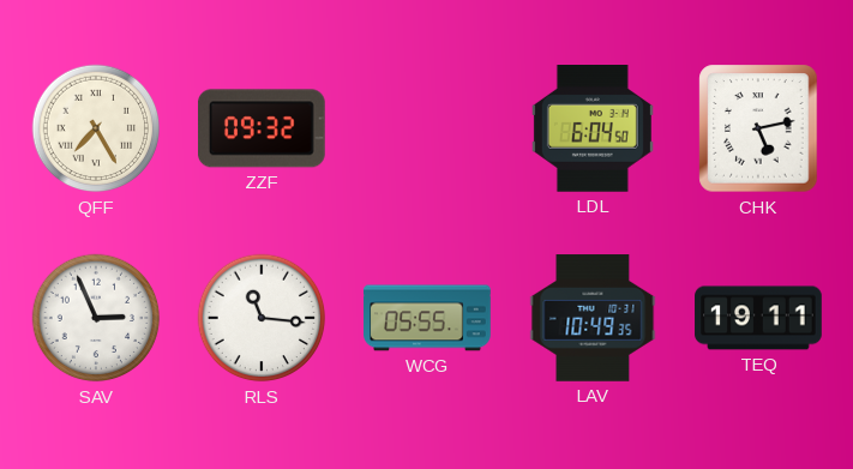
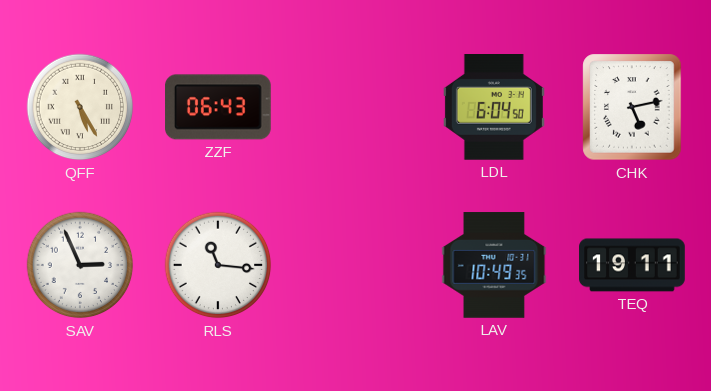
QFF: 7:25 -> 5:25 (80, 107)
ZZF: 09:32 -> 06:43 (219, 107)
WCG: 05:55 -> none (427, 318)
